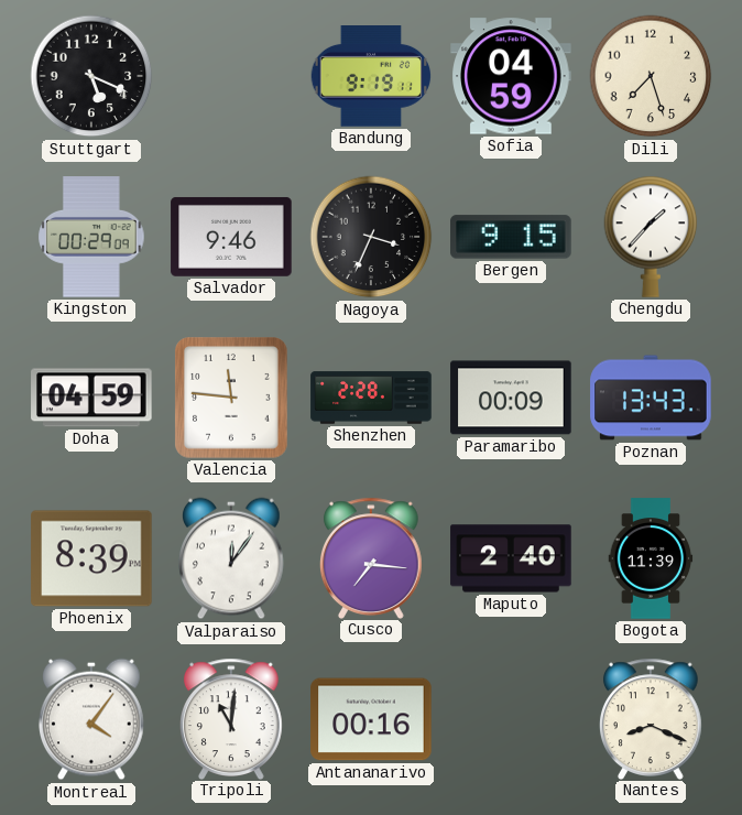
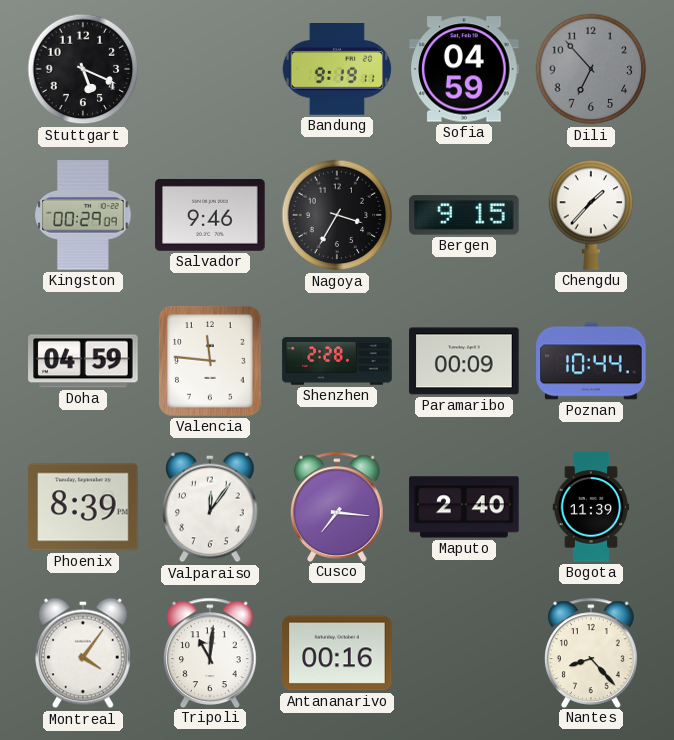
Dili: 7:27 -> 6:53 (591, 69)
Dili dial: cream -> grey (591, 69)
Nagoya: 3:34 -> 3:35 (337, 215)
Poznan: 13:43 -> 10:44 (591, 361)
Nantes: 8:19 -> 8:23 (592, 652)
